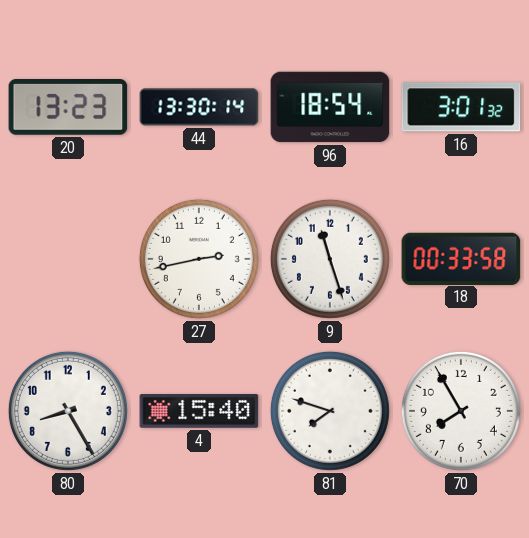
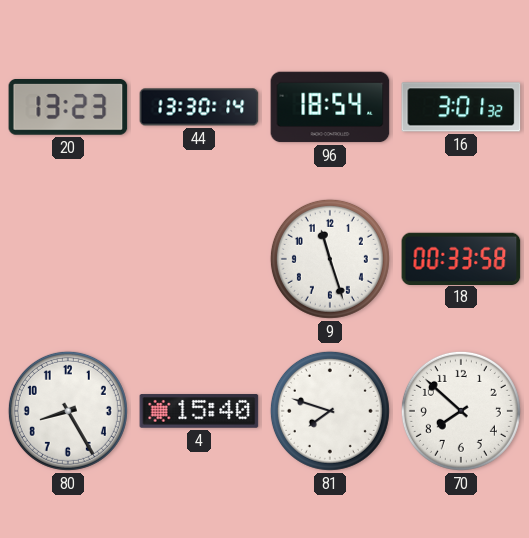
27: 2:43 -> none (199, 259)
70: 7:55 -> 7:52 (461, 411)
